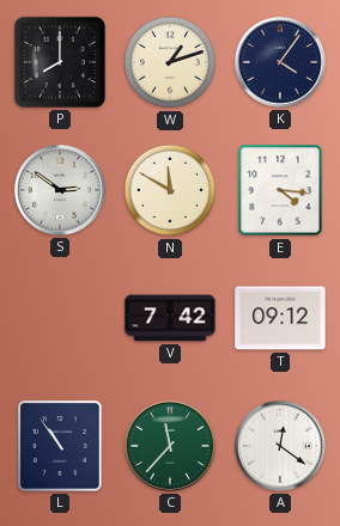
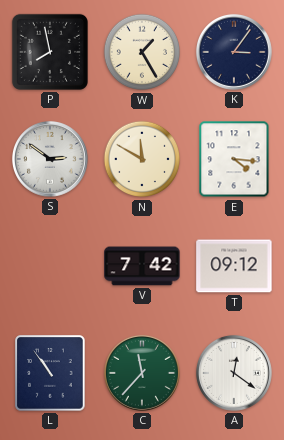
P: 8:00 -> 7:58 (50, 52)
W: 1:12 -> 1:25 (142, 52)
K: 4:06 -> 3:06 (234, 52)
